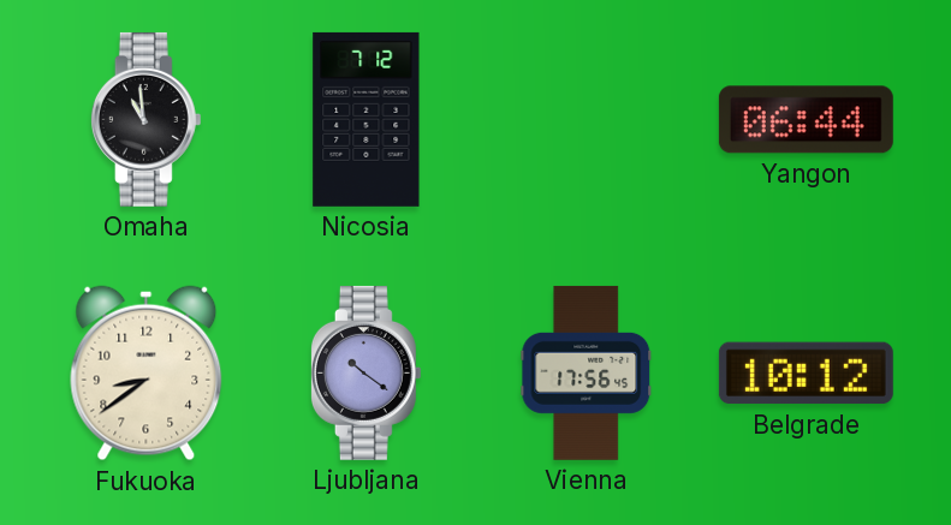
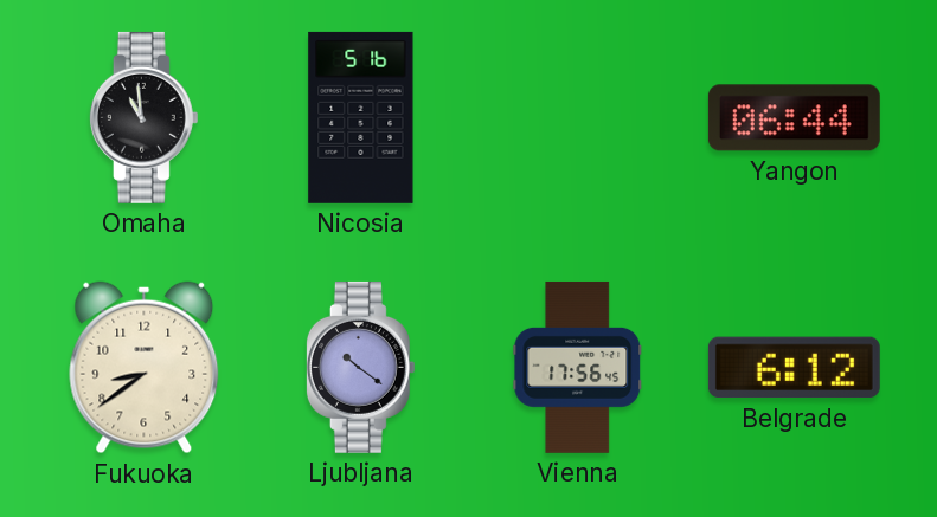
Nicosia: 7:12 -> 5:16 (361, 117)
Belgrade: 10:12 -> 6:12 (794, 368)
